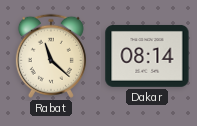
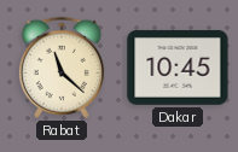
Dakar: 08:14 -> 10:45 (178, 68)
